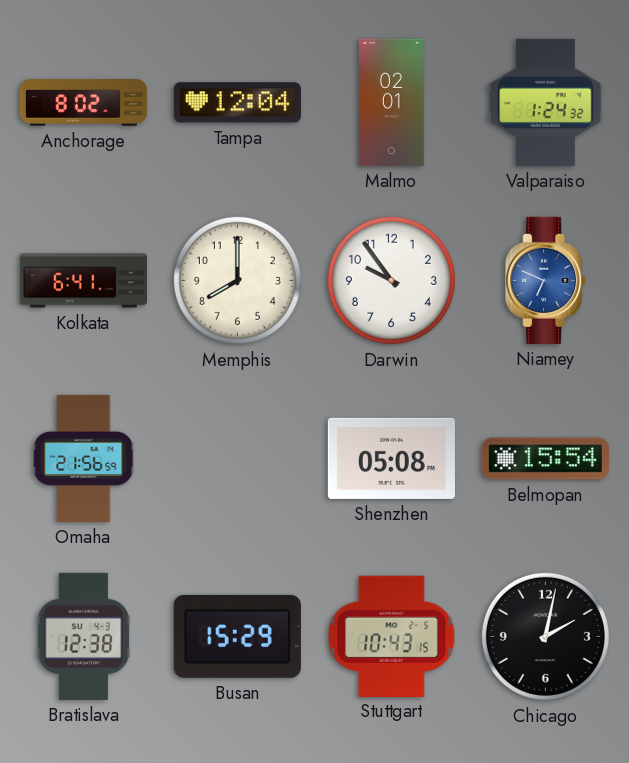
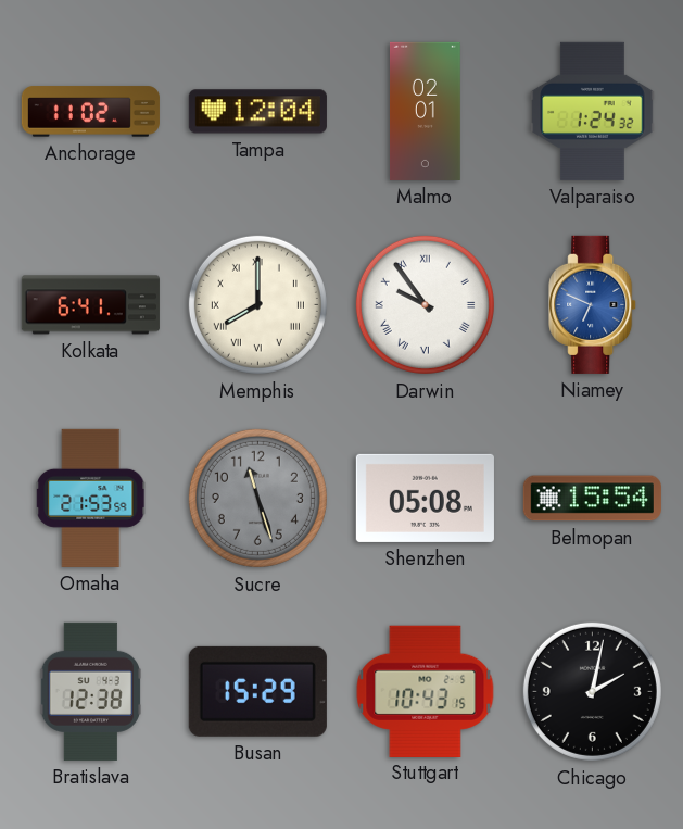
Anchorage: 8:02 -> 11:02 (90, 112)
Memphis numerals: Arabic -> Roman (257, 304)
Darwin numerals: Arabic -> Roman (425, 304)
Omaha: 21:56 -> 21:53 (91, 498)
Sucre: none -> 11:27 (257, 498)
